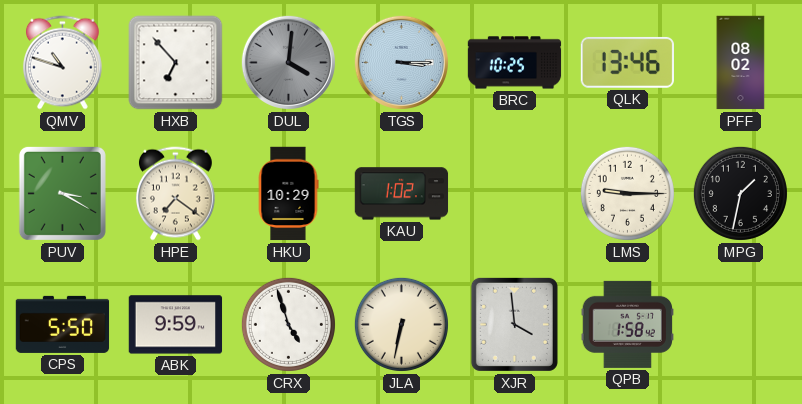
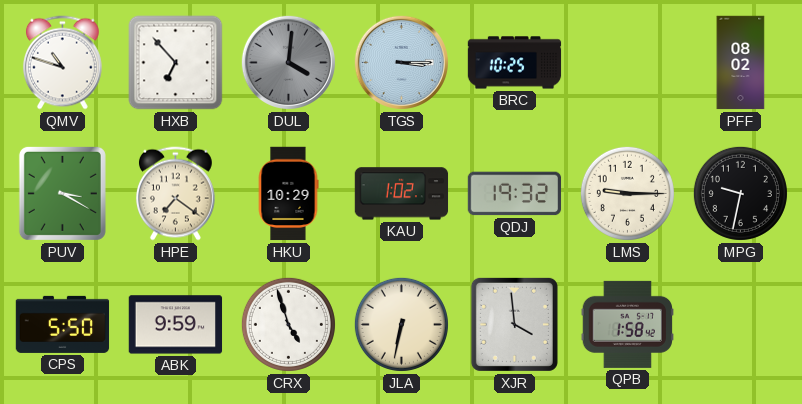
QLK: 13:46 -> none (627, 62)
QDJ: none -> 19:32 (515, 194)
MPG: 1:32 -> 9:32 (740, 193)
